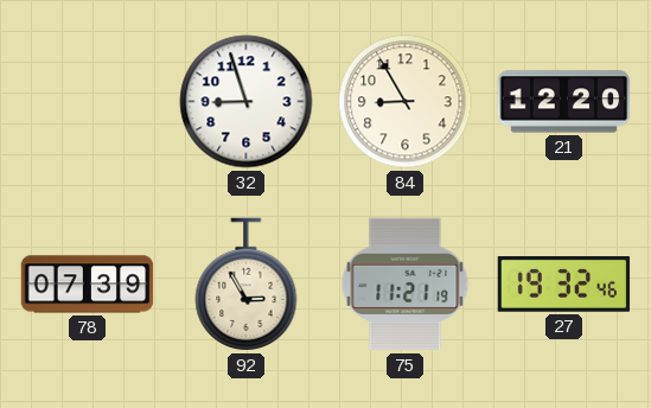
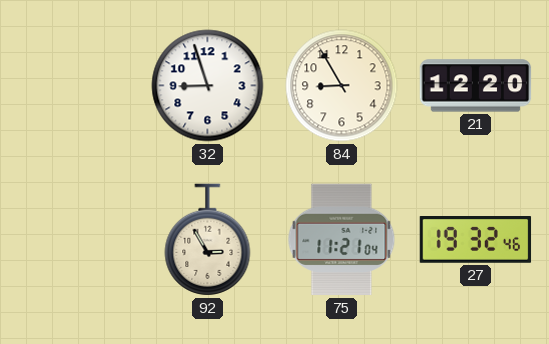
78: 07:39 -> none (88, 285)
75: 11:21:19 -> 11:21:04 (342, 240)
